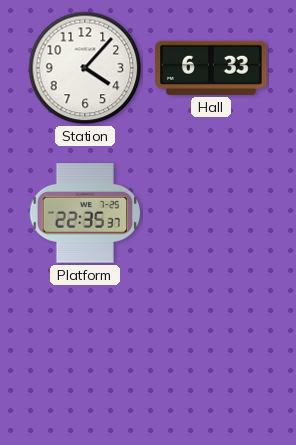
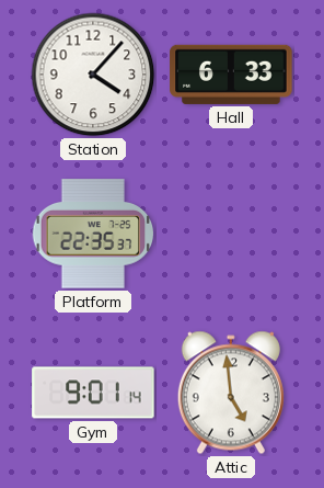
Gym: none -> 9:01 (93, 393)
Attic: none -> 4:59 (231, 393)
